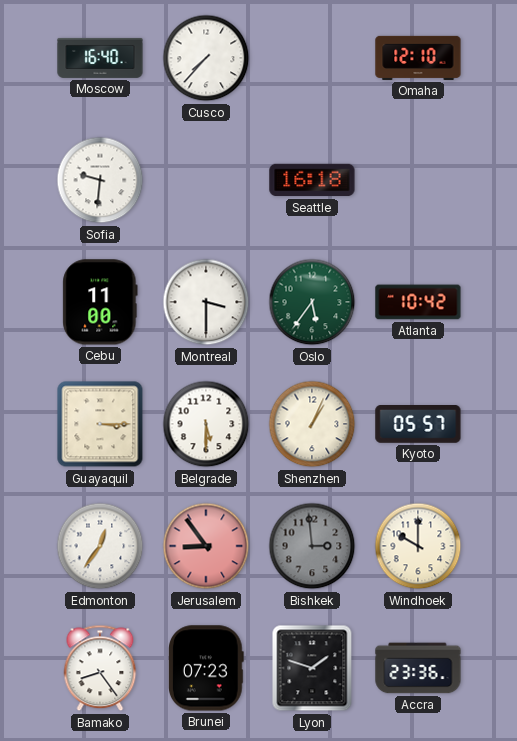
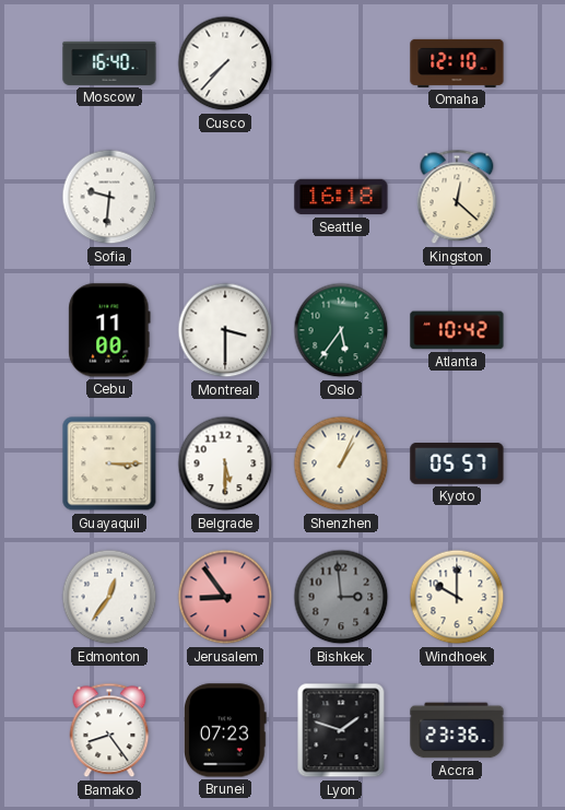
Kingston: none -> 12:22 (457, 197)
